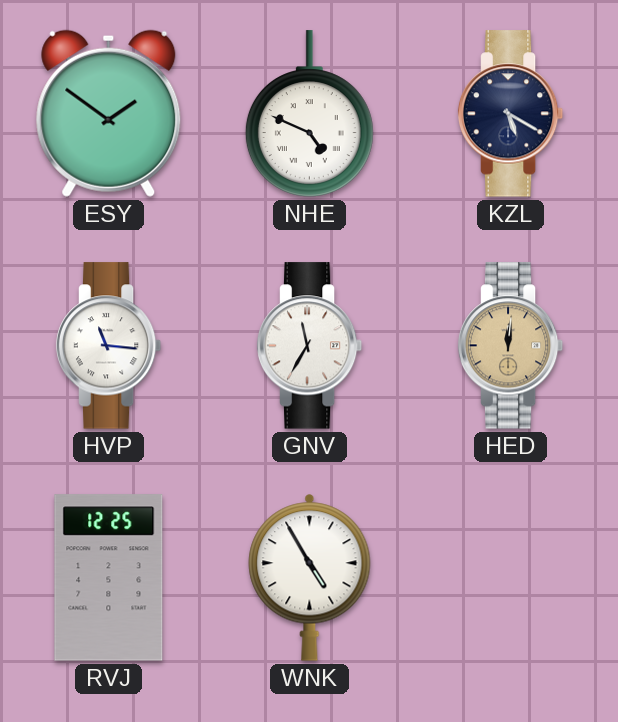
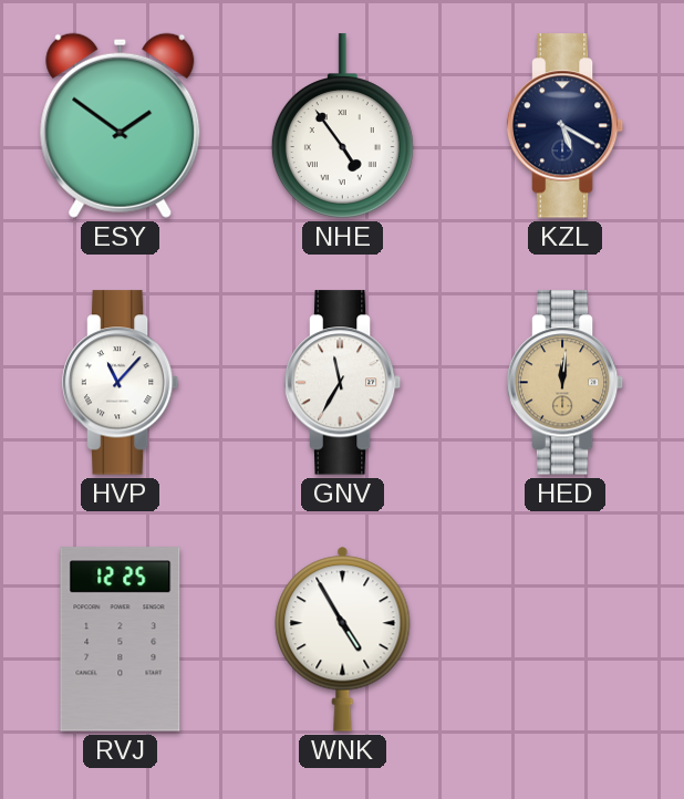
NHE: 4:49 -> 4:54 (342, 126)
HVP: 11:16 -> 11:07 (121, 383)
